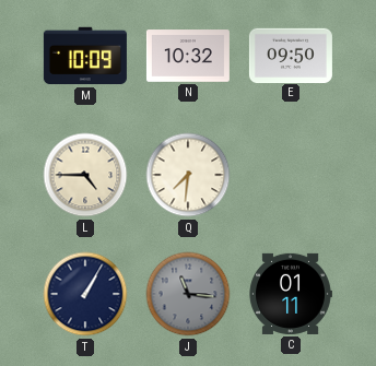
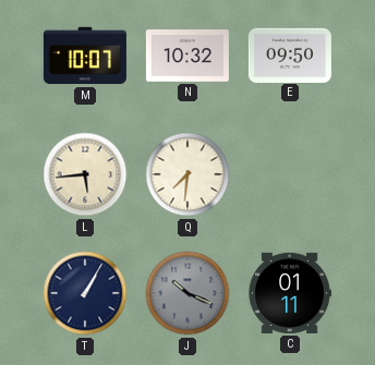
M: 10:09 -> 10:07 (85, 56)
L: 4:45 -> 5:44 (85, 174)
J: 11:16 -> 10:19 (187, 293)
